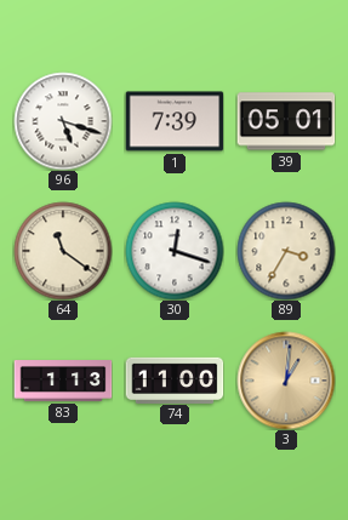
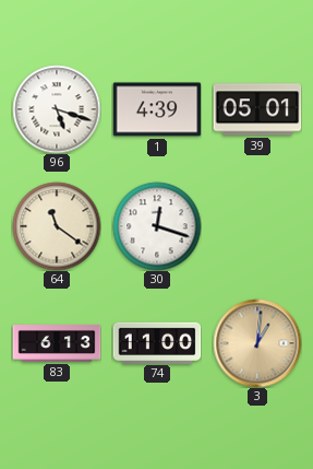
1: 7:39 -> 4:39 (157, 109)
89: 3:35 -> none (286, 251)
83: 1:13 -> 6:13 (57, 344)
